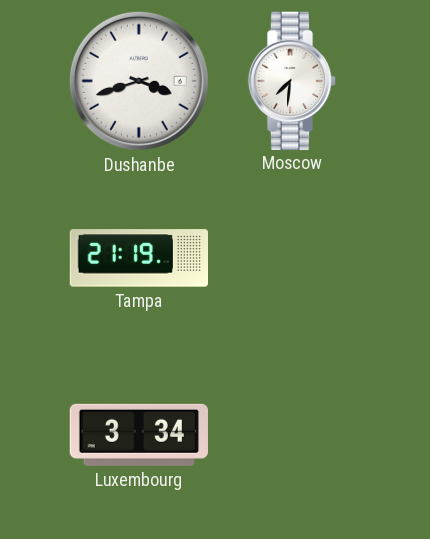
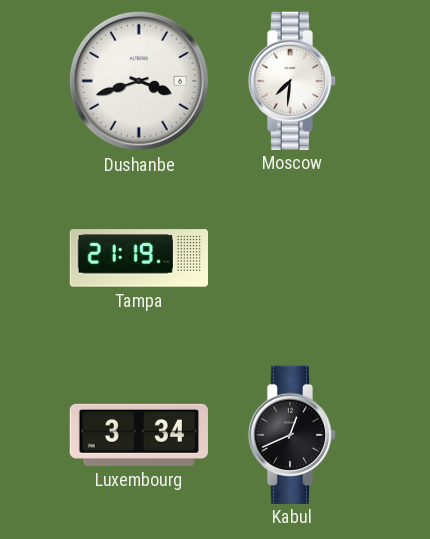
Kabul: none -> 12:41 (292, 434)
